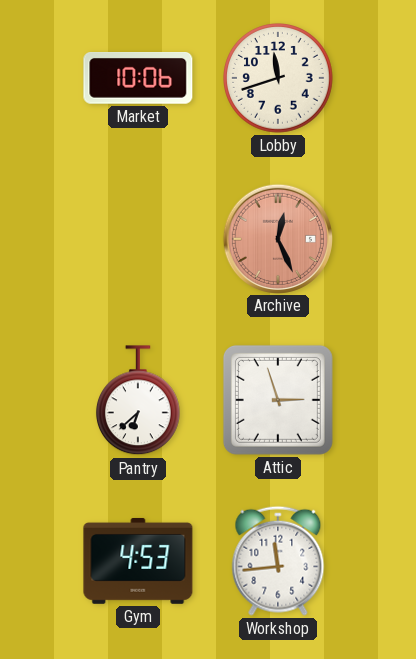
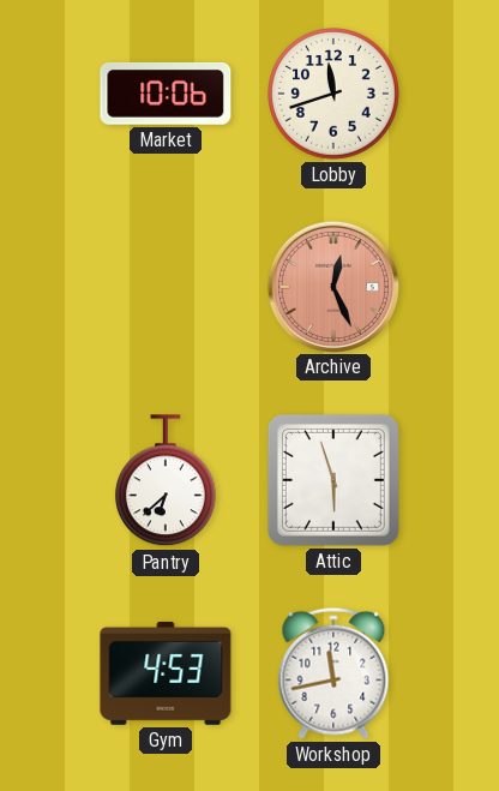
Attic: 2:57 -> 5:57 (333, 480)
Workshop: 11:44 -> 11:43 (333, 673)
